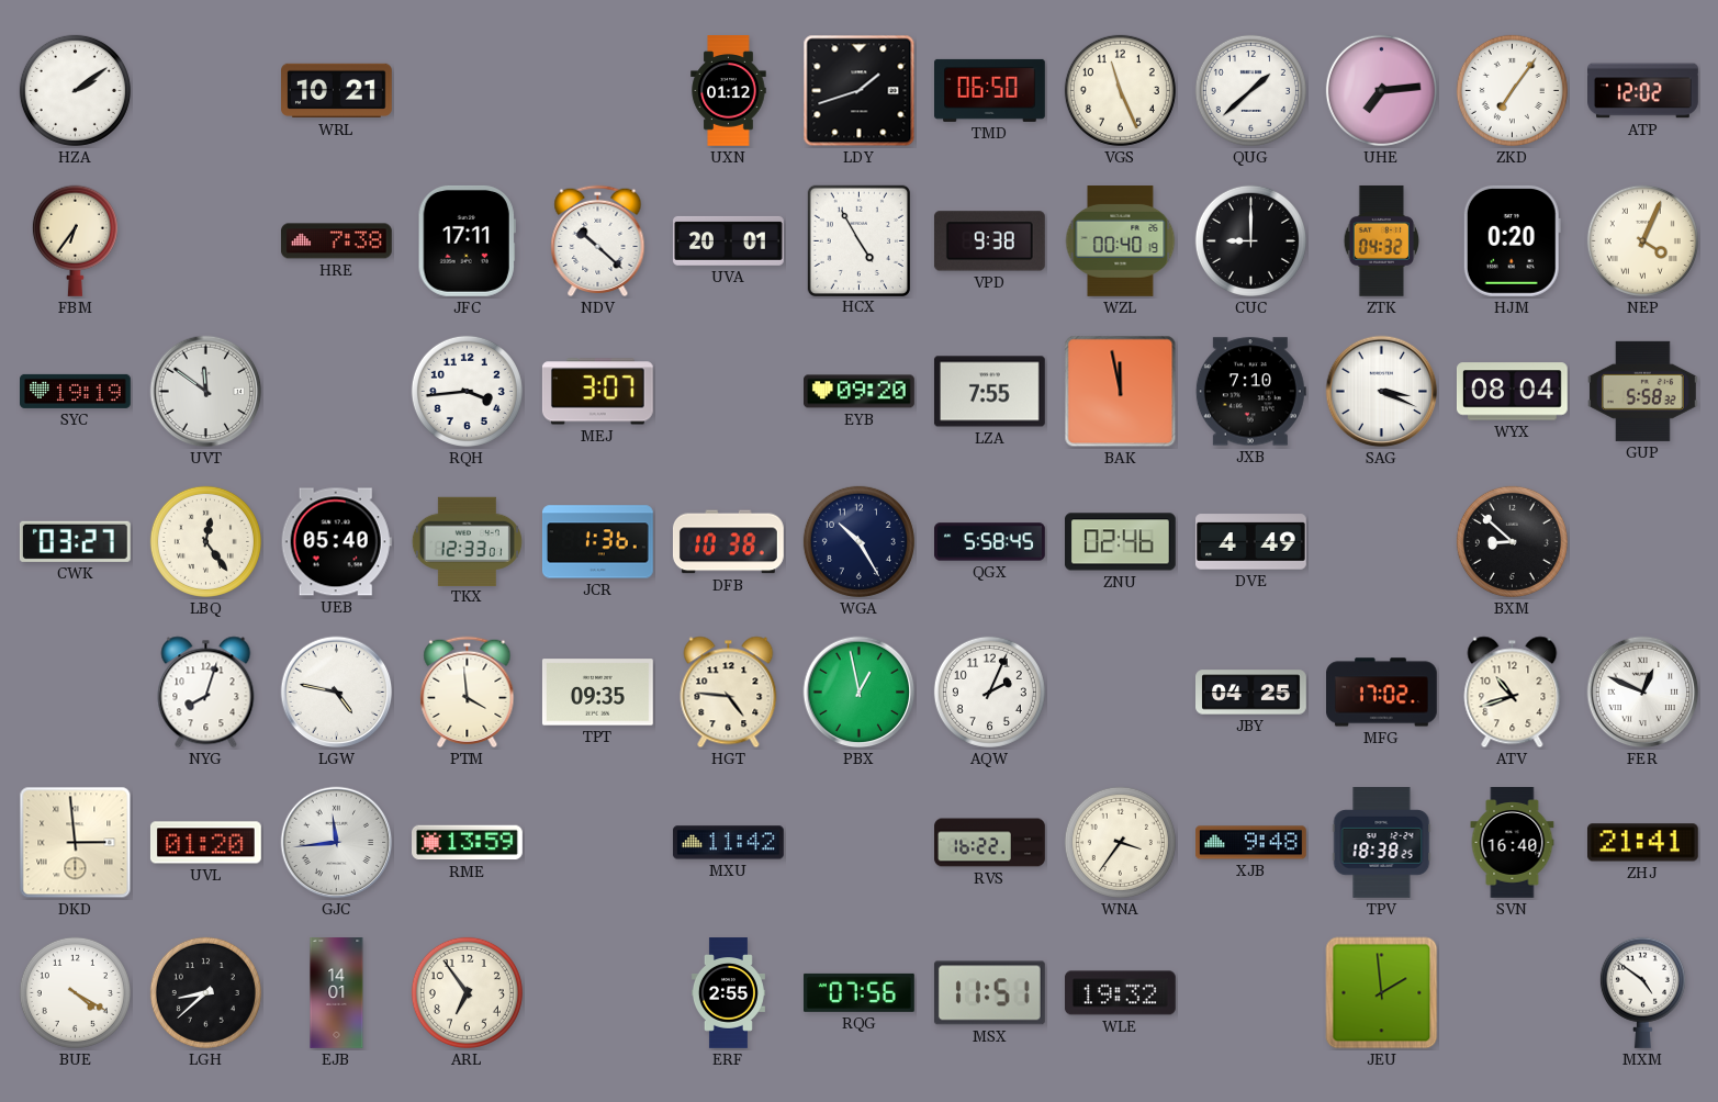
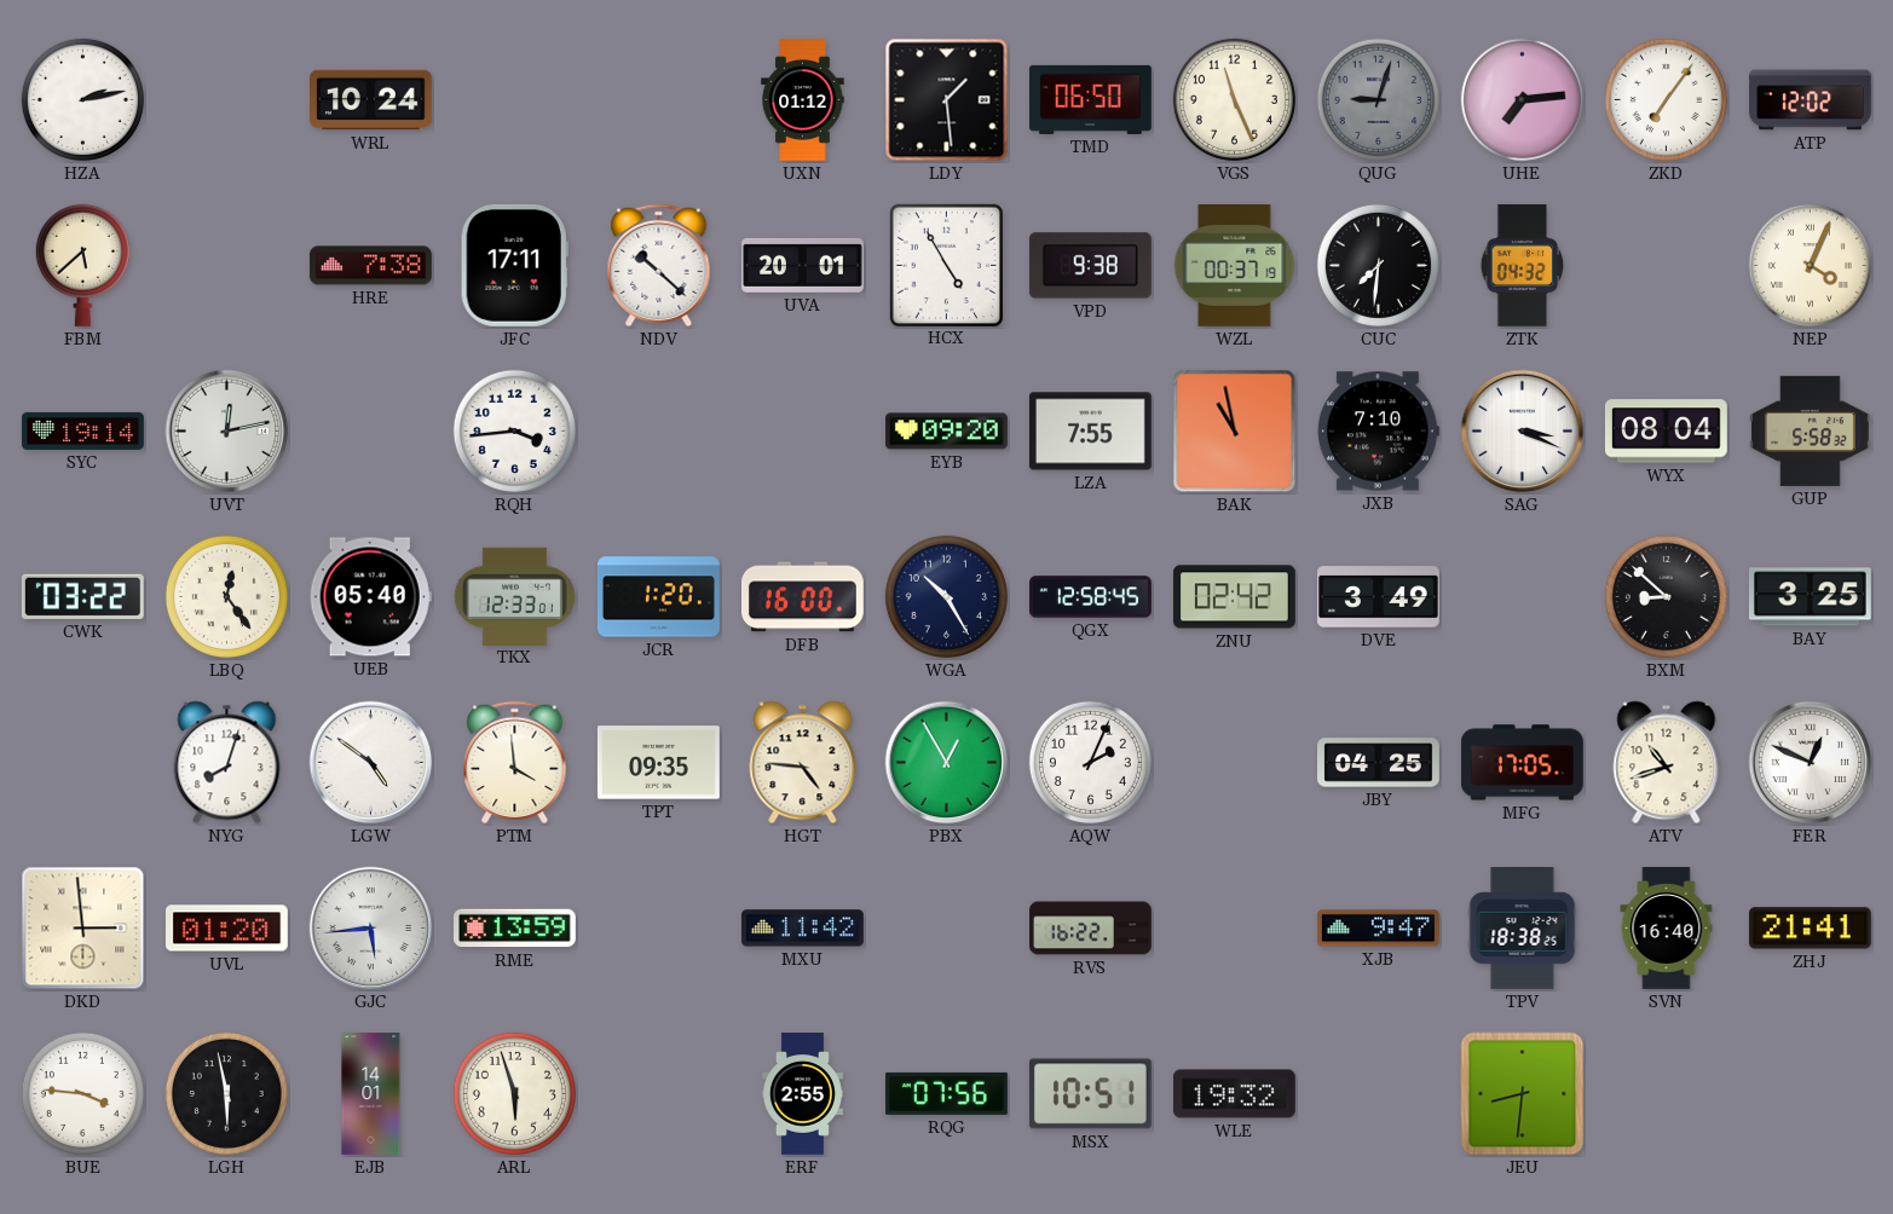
HZA: 2:09 -> 2:13 (82, 99)
WRL: 10:21 -> 10:24 (371, 100)
LDY: 1:42 -> 1:29 (947, 100)
QUG: 1:38 -> 9:03 (1378, 99)
QUG dial: white -> grey (1378, 99)
FBM: 6:36 -> 5:38 (82, 265)
WZL: 00:40 -> 00:37 (1235, 266)
CUC: 9:00 -> 7:31 (1378, 265)
HJM: 0:20 -> none (1512, 240)
SYC: 19:19 -> 19:14 (83, 430)
UVT: 11:51 -> 12:13 (227, 432)
MEJ: 3:07 -> none (597, 392)
BAK: 11:58 -> 10:58 (1235, 432)
CWK: 03:27 -> 03:22 (82, 596)
JCR: 1:36 -> 1:20 (659, 597)
DFB: 10:38 -> 16:00 (802, 597)
QGX: 5:58 -> 12:58 (1091, 597)
ZNU: 02:46 -> 02:42 (1234, 597)
DVE: 4:49 -> 3:49 (1379, 597)
BAY: none -> 3:25 (1810, 597)
LGW: 4:47 -> 4:51 (371, 763)
PBX: 12:58 -> 12:55 (947, 763)
MFG: 17:02 -> 17:05 (1523, 763)
GJC: 11:44 -> 5:44 (371, 929)
WNA: 3:36 -> none (1120, 842)
XJB: 9:48 -> 9:47 (1379, 929)
BUE: 4:20 -> 3:46 (82, 1093)
LGH: 8:38 -> 5:58 (226, 1093)
ARL: 6:54 -> 5:57 (514, 1093)
MSX: 11:51 -> 10:51 (1090, 1094)
JEU: 1:59 -> 8:31 (1523, 1094)
MXM: 4:51 -> none (1642, 992)
